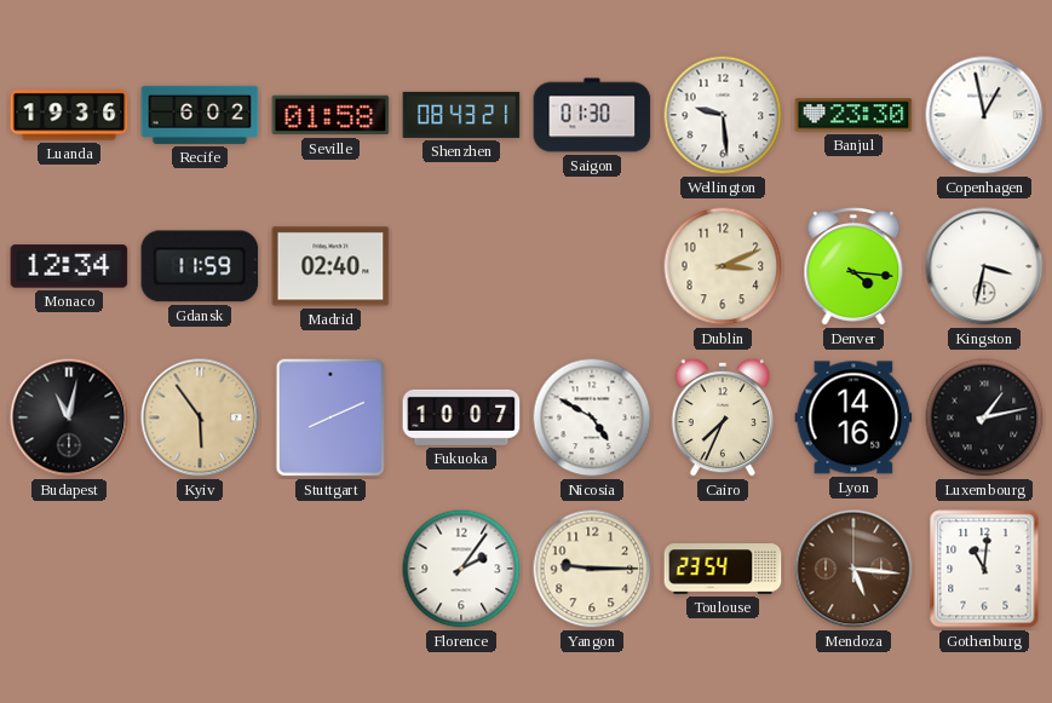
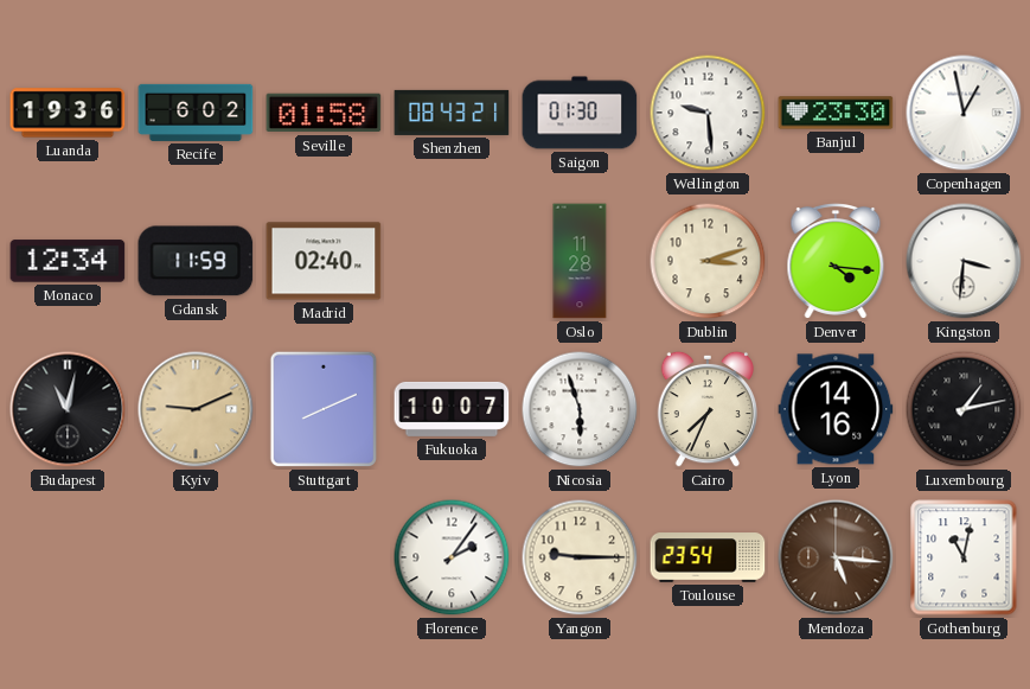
Oslo: none -> 11:28 (580, 261)
Dublin: 3:11 -> 3:12 (708, 261)
Kingston: 3:32 -> 3:31 (964, 261)
Kyiv: 5:54 -> 9:11 (196, 409)
Nicosia: 4:50 -> 5:57 (580, 409)
Gothenburg: 11:01 -> 11:02 (964, 557)
